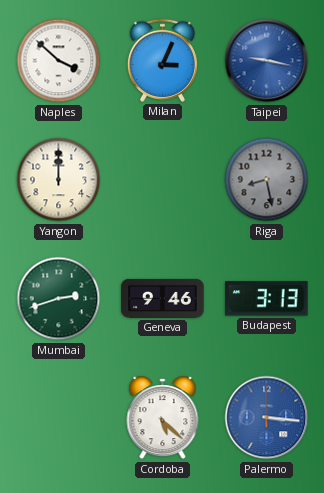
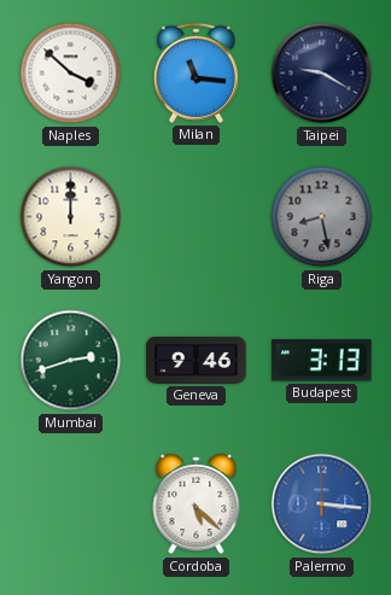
Milan: 3:04 -> 11:16 (195, 72)
Taipei: 9:17 -> 9:20 (322, 74)
Taipei dial: blue -> navy (322, 74)
